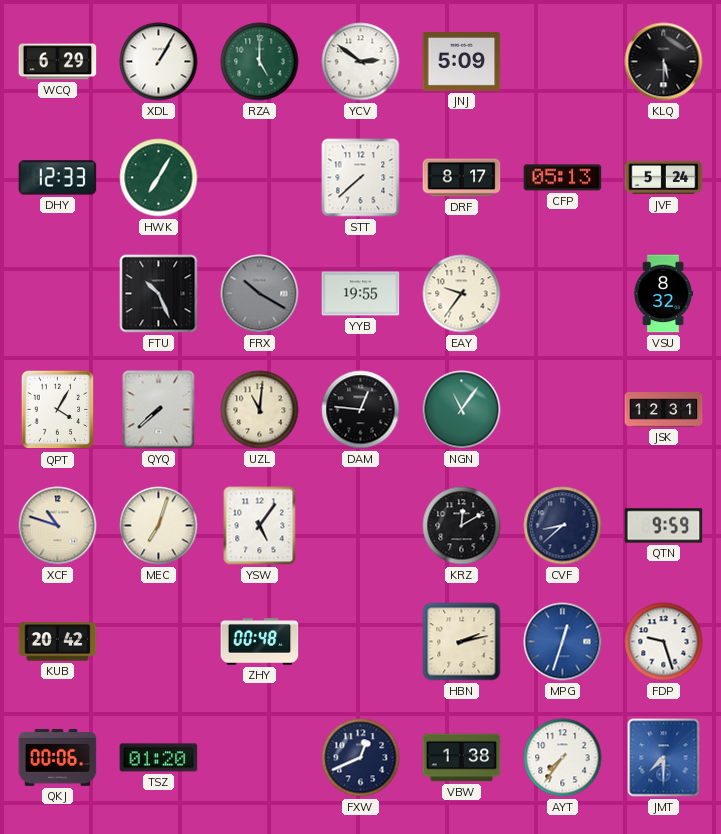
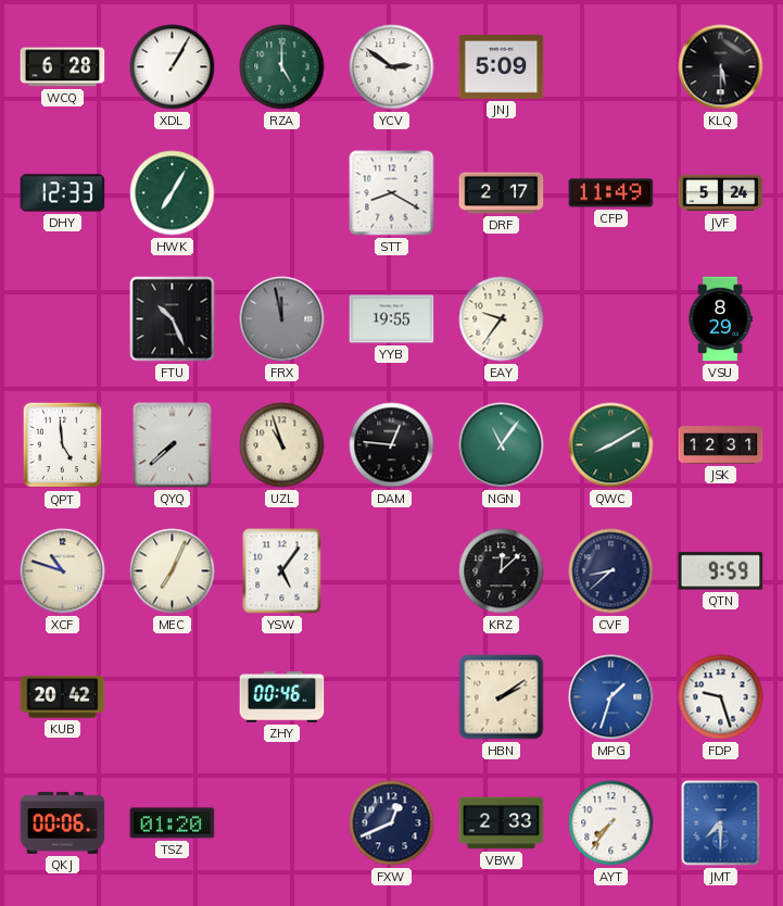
WCQ: 6:29 -> 6:28 (63, 67)
STT: 7:38 -> 8:20 (392, 193)
DRF: 8:17 -> 2:17 (502, 193)
CFP: 05:13 -> 11:49 (611, 193)
FRX: 10:20 -> 11:58 (282, 319)
VSU: 8:32 -> 8:29 (720, 319)
QPT: 4:05 -> 4:59 (63, 445)
UZL: 11:01 -> 10:57 (282, 445)
QWC: none -> 8:10 (611, 445)
MEC: 7:03 -> 7:04 (173, 571)
KRZ: 12:10 -> 12:08 (502, 571)
ZHY: 00:48 -> 00:46 (282, 697)
HBN: 2:13 -> 2:09 (502, 697)
MPG: 12:33 -> 1:33 (611, 697)
VBW: 1:38 -> 2:33 (502, 823)
